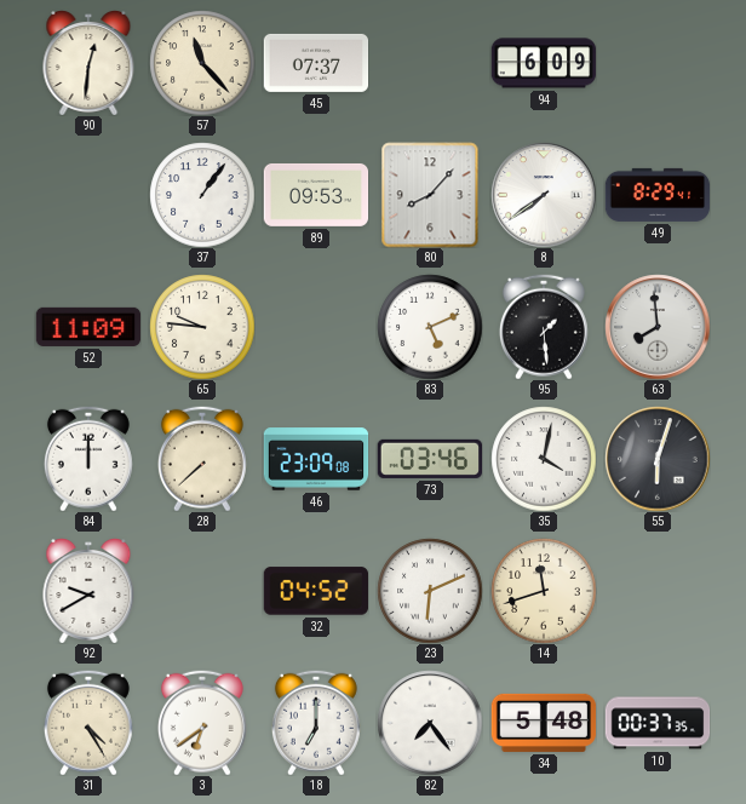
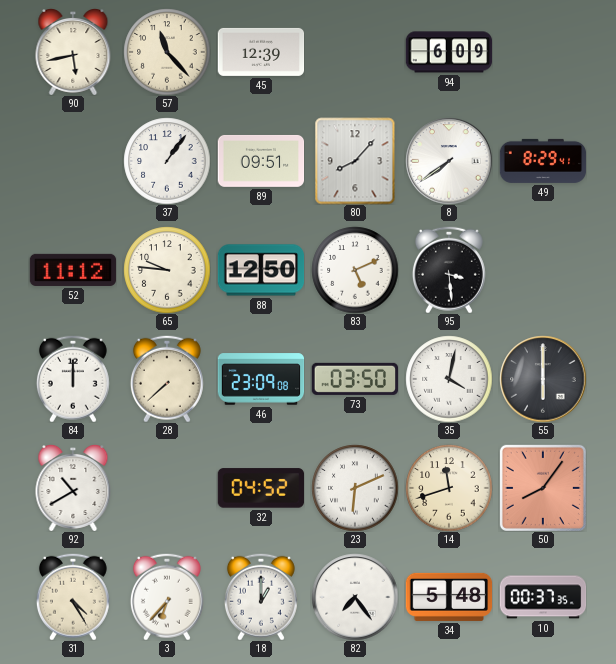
90: 12:31 -> 5:43 (73, 52)
45: 07:37 -> 12:39 (261, 52)
89: 09:53 -> 09:51 (261, 161)
52: 11:09 -> 11:12 (73, 270)
88: none -> 12:50 (261, 270)
95: 1:29 -> 3:29 (449, 270)
63: 7:59 -> none (658, 327)
73: 03:46 -> 03:50 (355, 379)
55: 6:03 -> 6:00 (543, 379)
92: 9:40 -> 10:40 (73, 488)
50: none -> 8:06 (543, 488)
3: 6:39 -> 6:37 (167, 597)
18: 7:00 -> 1:00 (261, 597)
